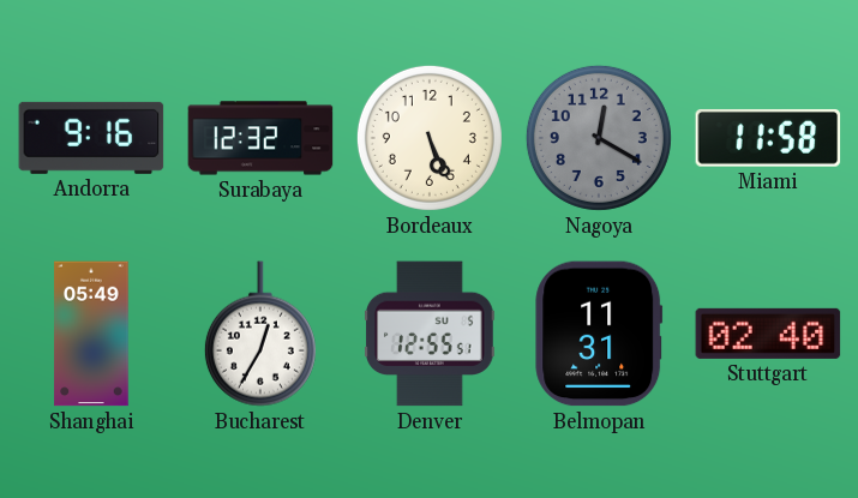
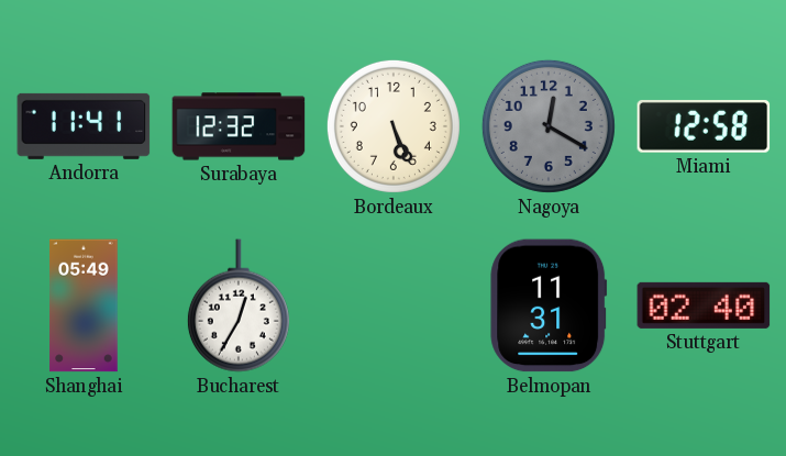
Andorra: 9:16 -> 11:41 (84, 126)
Miami: 11:58 -> 12:58 (704, 126)
Denver: 12:55 -> none (431, 334)
